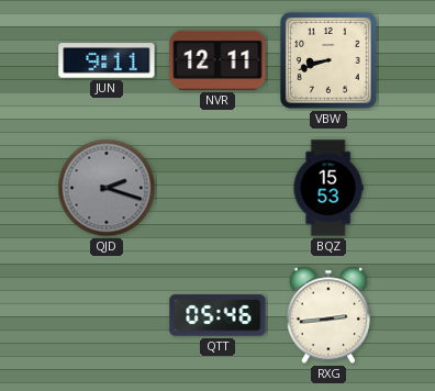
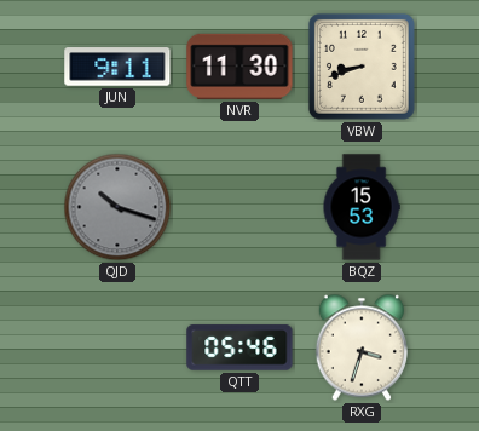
NVR: 12:11 -> 11:30 (239, 67)
QJD: 2:18 -> 10:18 (117, 207)
RXG: 2:44 -> 3:33 (360, 347)
